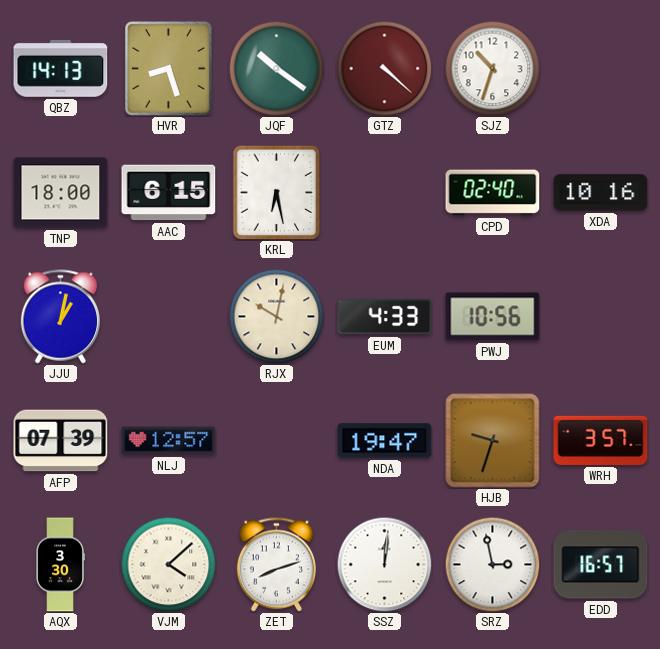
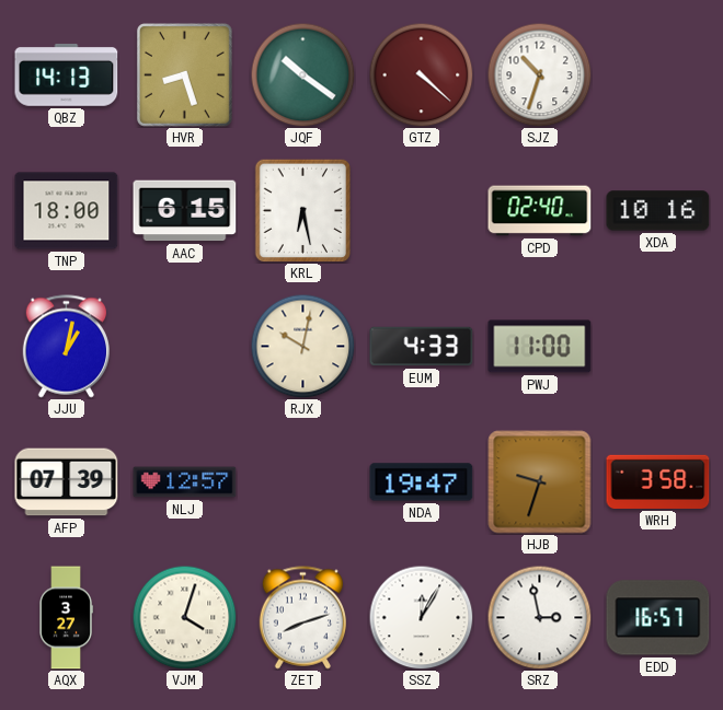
PWJ: 10:56 -> 11:00 (540, 347)
WRH: 3:57 -> 3:58 (658, 481)
AQX: 3:30 -> 3:27 (66, 618)
VJM: 4:08 -> 4:03 (184, 617)
SSZ: 12:01 -> 12:05 (421, 617)
